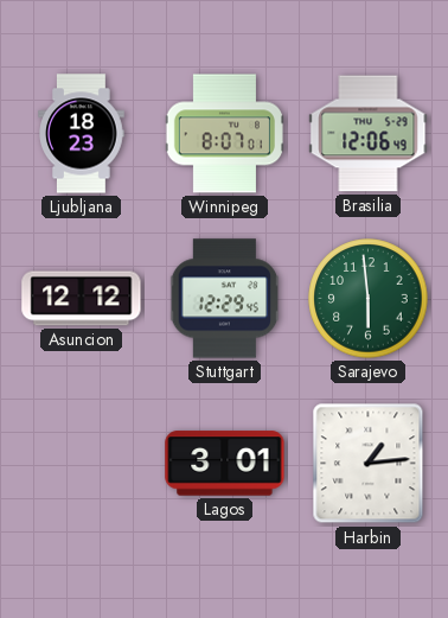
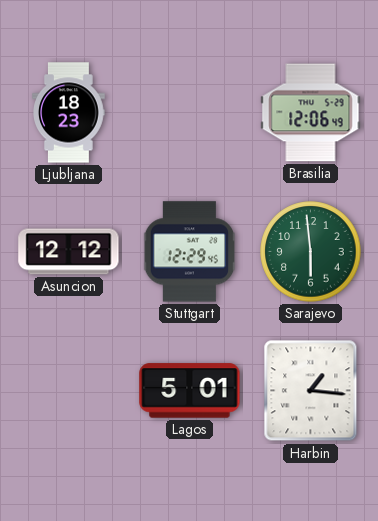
Winnipeg: 8:07 -> none (224, 134)
Lagos: 3:01 -> 5:01 (190, 391)
Harbin: 1:14 -> 1:16 (311, 391)
